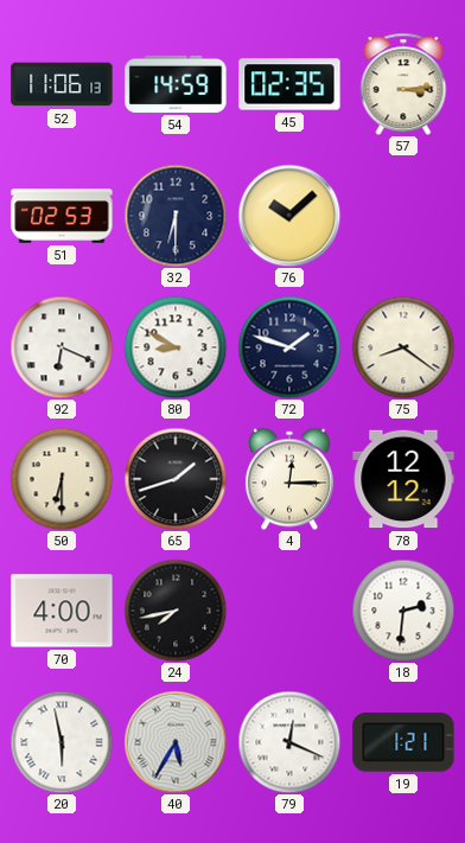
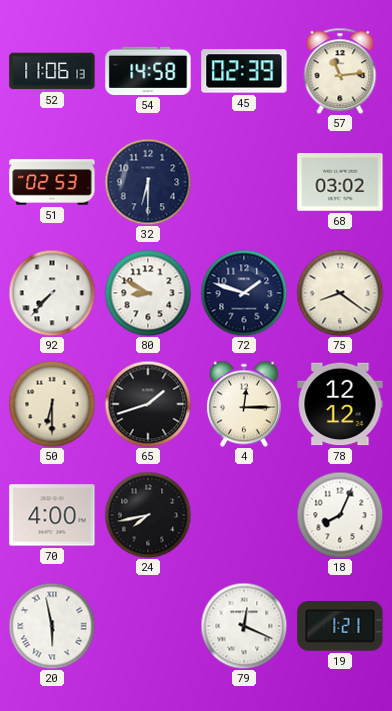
54: 14:59 -> 14:58 (148, 71)
45: 02:35 -> 02:39 (244, 71)
57: 3:14 -> 11:14 (340, 71)
76: 10:08 -> none (289, 216)
68: none -> 03:02 (340, 182)
92: 6:19 -> 7:37 (52, 293)
18: 2:31 -> 8:04 (340, 515)
40: 5:35 -> none (176, 742)
